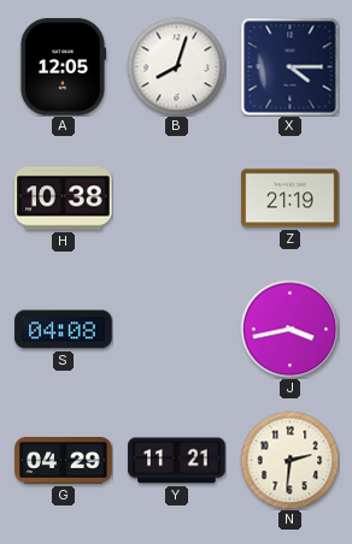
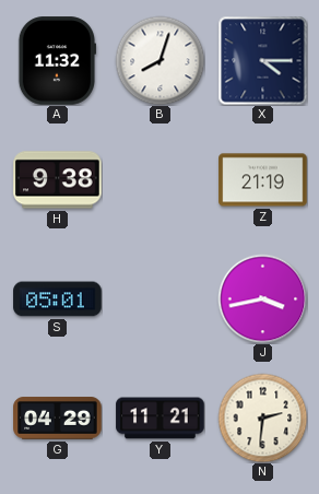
A: 12:05 -> 11:32 (56, 61)
H: 10:38 -> 9:38 (58, 180)
S: 04:08 -> 05:01 (58, 299)
